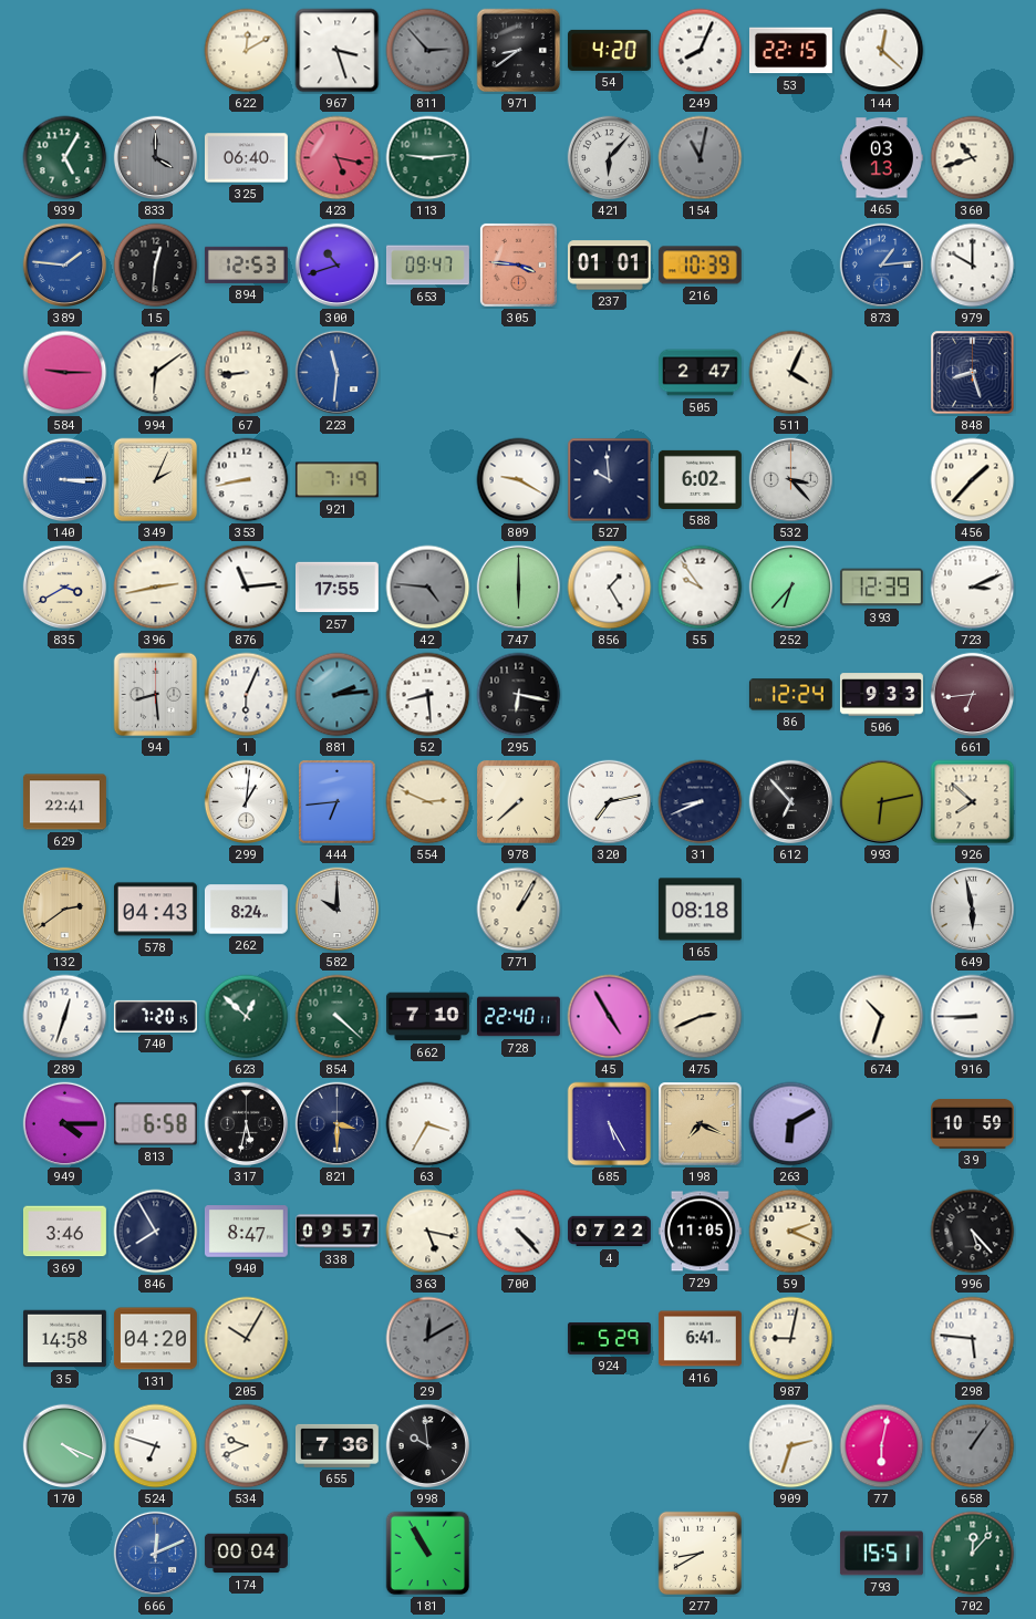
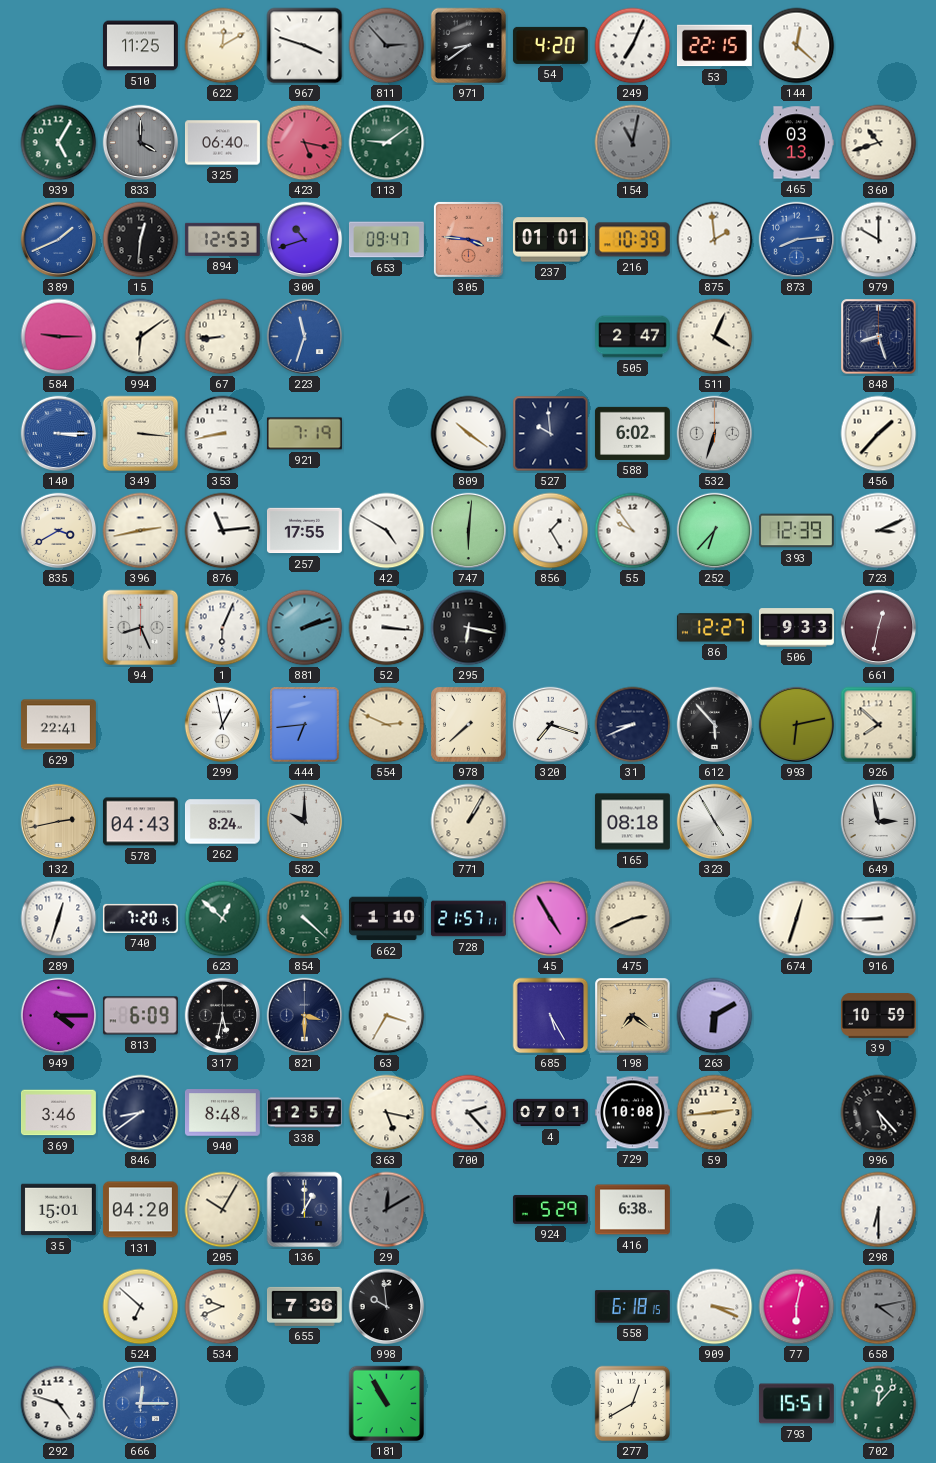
510: none -> 11:25 (140, 46)
967: 3:27 -> 3:48 (305, 46)
249: 8:04 -> 7:04 (633, 46)
113: 9:14 -> 9:09 (387, 143)
421: 6:07 -> none (610, 158)
389: 1:46 -> 1:41 (59, 240)
875: none -> 1:59 (715, 240)
873: 1:14 -> 8:14 (797, 240)
223: 11:31 -> 11:33 (305, 337)
349: 2:04 -> 3:16 (141, 434)
809: 9:20 -> 10:21 (469, 434)
532: 3:23 -> 6:33 (715, 434)
42: 4:46 -> 4:50 (387, 531)
42 dial: grey -> white (387, 531)
747: 6:00 -> 6:01 (469, 531)
94: 8:29 -> 8:26 (141, 628)
881: 2:14 -> 2:12 (305, 628)
52: 8:29 -> 3:16 (387, 628)
86: 12:24 -> 12:27 (714, 628)
661: 6:44 -> 12:32 (879, 628)
299: 1:01 -> 12:58 (223, 725)
320: 7:13 -> 7:18 (551, 725)
612: 6:53 -> 5:53 (715, 725)
132: 2:39 -> 2:43 (59, 822)
323: none -> 4:55 (715, 822)
649: 5:58 -> 2:58 (879, 822)
662: 7:10 -> 1:10 (386, 919)
728: 22:40 -> 21:57 (468, 919)
674: 10:33 -> 12:33 (797, 919)
813: 6:58 -> 6:09 (140, 1016)
198: 7:19 -> 7:21 (633, 1016)
846: 7:55 -> 8:39 (141, 1113)
940: 8:47 -> 8:48 (222, 1113)
338: 09:57 -> 12:57 (304, 1113)
700: 4:23 -> 2:23 (469, 1113)
4: 07:22 -> 07:01 (551, 1113)
729: 11:05 -> 10:08 (632, 1113)
59: 2:19 -> 2:44 (715, 1113)
35: 14:58 -> 15:01 (58, 1210)
136: none -> 1:00 (305, 1210)
416: 6:41 -> 6:38 (632, 1210)
987: 9:02 -> none (791, 1339)
298: 5:46 -> 6:30 (879, 1210)
170: 4:19 -> none (65, 1446)
524: 6:48 -> 6:52 (141, 1307)
558: none -> 6:18 (632, 1307)
909: 2:33 -> 3:19 (715, 1307)
658: 1:06 -> 4:13 (879, 1307)
292: none -> 4:48 (59, 1404)
666: 12:11 -> 12:15 (141, 1404)
174: 00:04 -> none (246, 1554)
277: 8:40 -> 12:40 (633, 1404)
